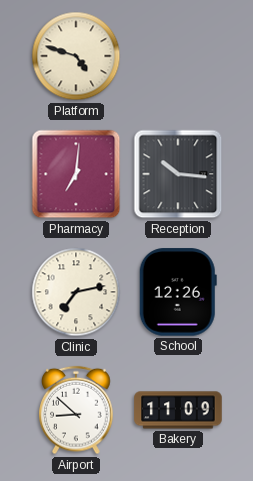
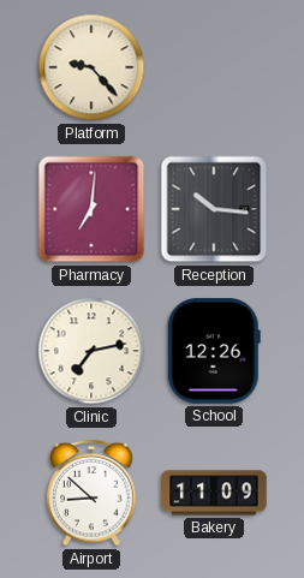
Platform: 4:48 -> 9:23 (91, 67)
